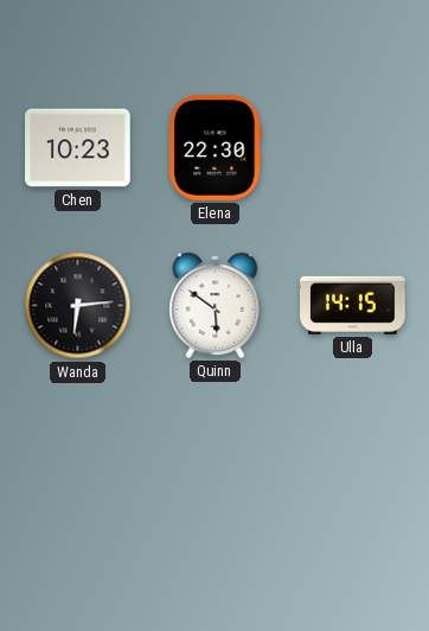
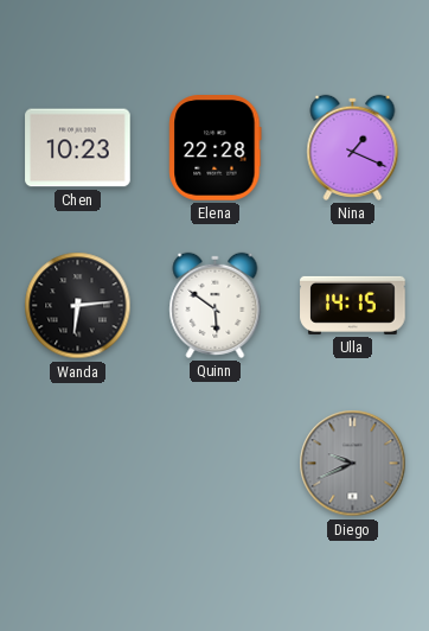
Elena: 22:30 -> 22:28 (216, 148)
Nina: none -> 1:19 (353, 147)
Diego: none -> 9:41 (353, 464)
